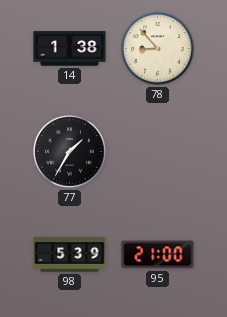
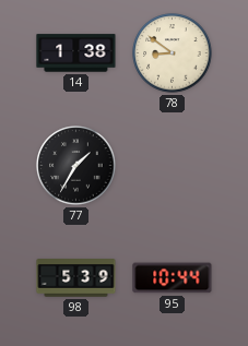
78: 8:53 -> 8:51 (173, 53)
95: 21:00 -> 10:44 (173, 278)
